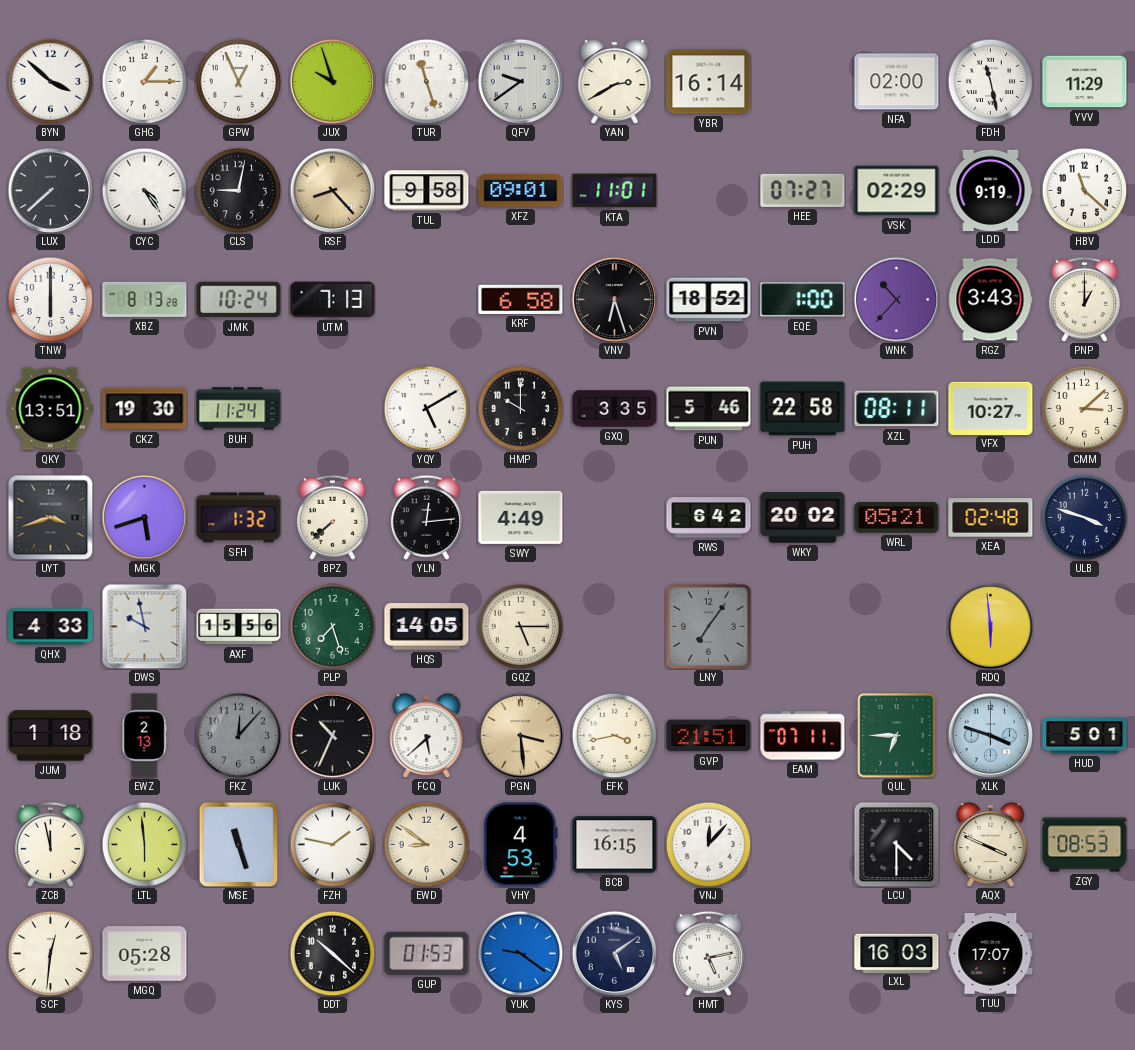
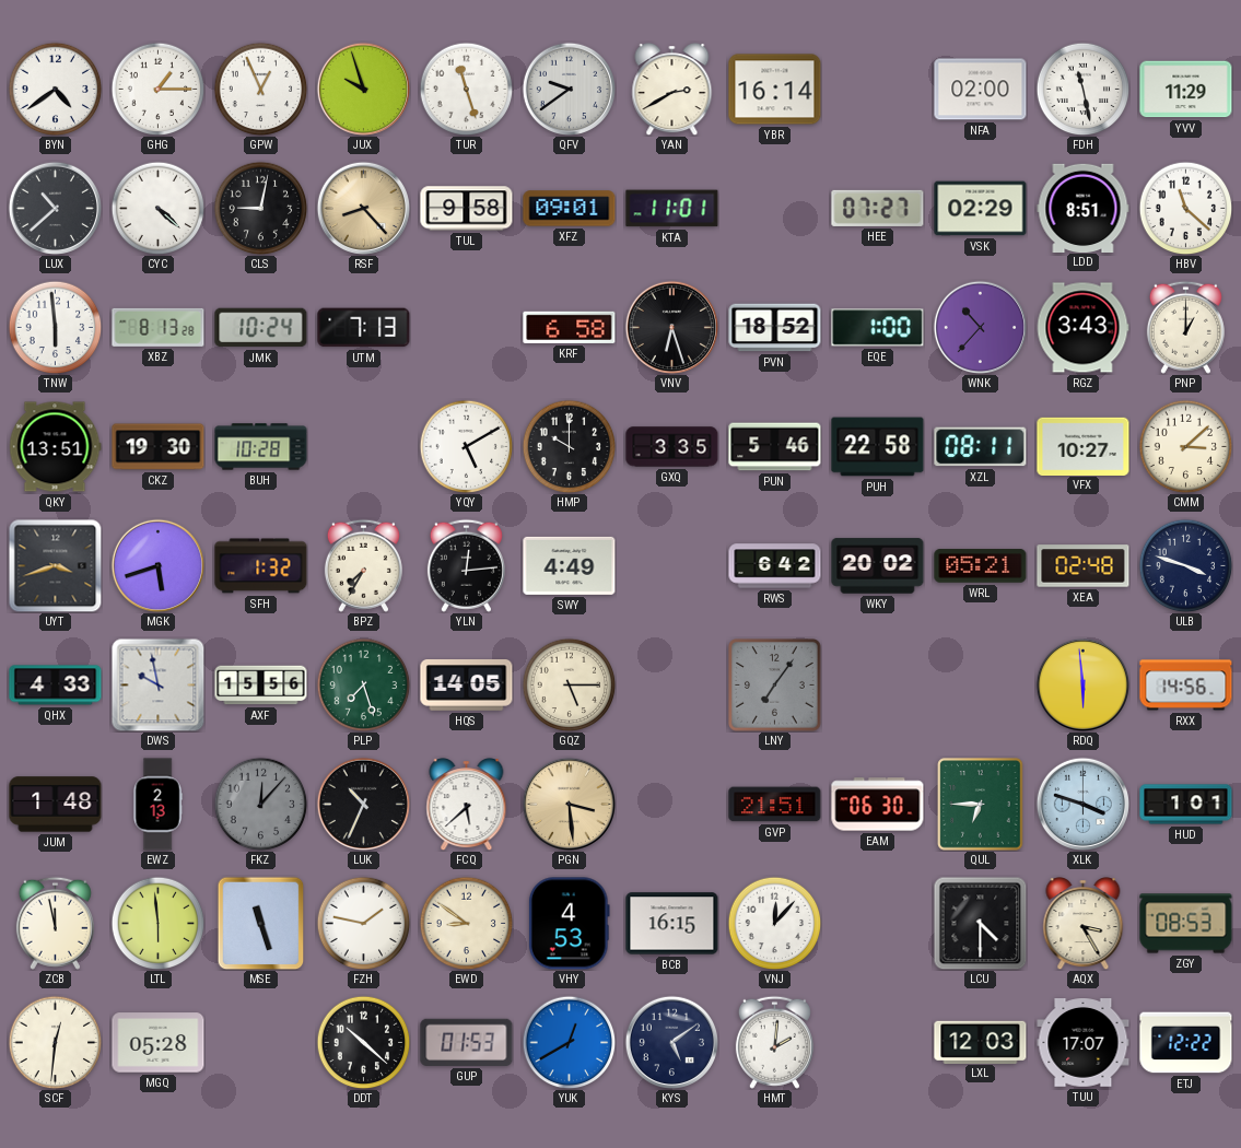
BYN: 3:52 -> 4:39 (55, 89)
LUX: 7:38 -> 10:38 (55, 208)
CYC: 4:24 -> 4:22 (157, 208)
LDD: 9:19 -> 8:51 (1084, 208)
TNW: 6:00 -> 5:59 (55, 327)
BUH: 11:24 -> 10:28 (261, 447)
BPZ: 7:38 -> 7:35 (363, 565)
RXX: none -> 14:56 (1186, 686)
JUM: 1:18 -> 1:48 (56, 805)
EFK: 3:43 -> none (614, 735)
EAM: 07:11 -> 06:30 (878, 805)
HUD: 5:01 -> 1:01 (1186, 805)
AQX: 3:49 -> 3:25 (1084, 924)
YUK: 9:21 -> 12:40 (569, 1042)
HMT: 5:13 -> 2:01 (774, 1042)
LXL: 16:03 -> 12:03 (981, 1042)
ETJ: none -> 12:22 (1186, 1043)
